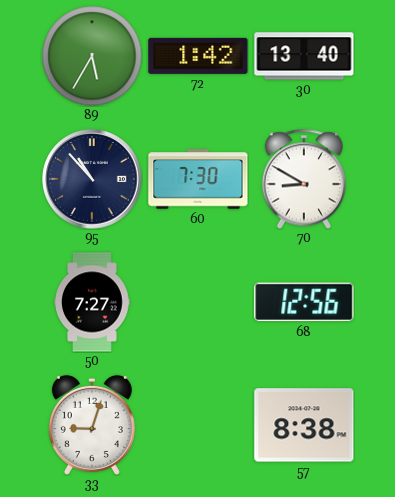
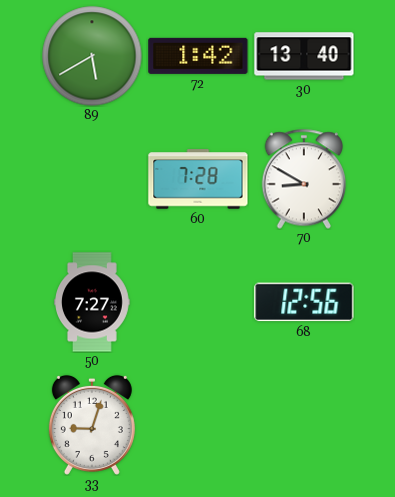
89: 5:35 -> 5:40 (92, 56)
95: 10:53 -> none (92, 179)
60: 7:30 -> 7:28 (198, 179)
57: 8:38 -> none (304, 425)
